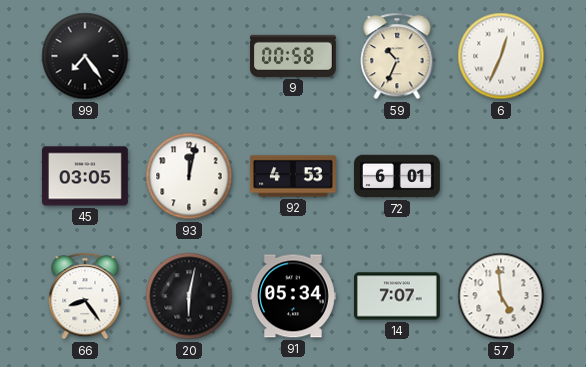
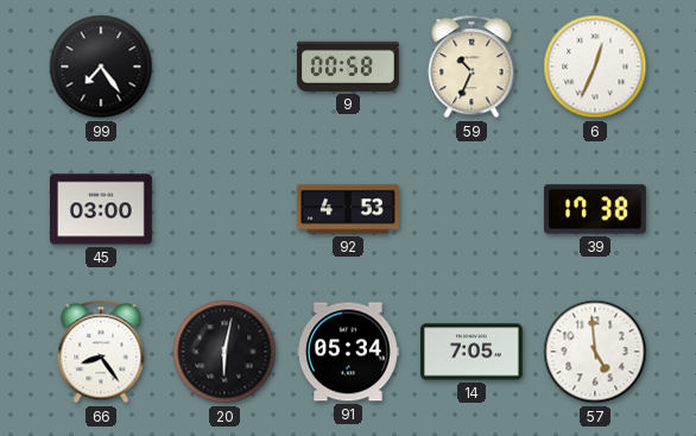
45: 03:05 -> 03:00 (101, 209)
93: 12:02 -> none (189, 176)
72: 6:01 -> none (397, 176)
39: none -> 17:38 (595, 209)
14: 7:07 -> 7:05 (472, 352)
